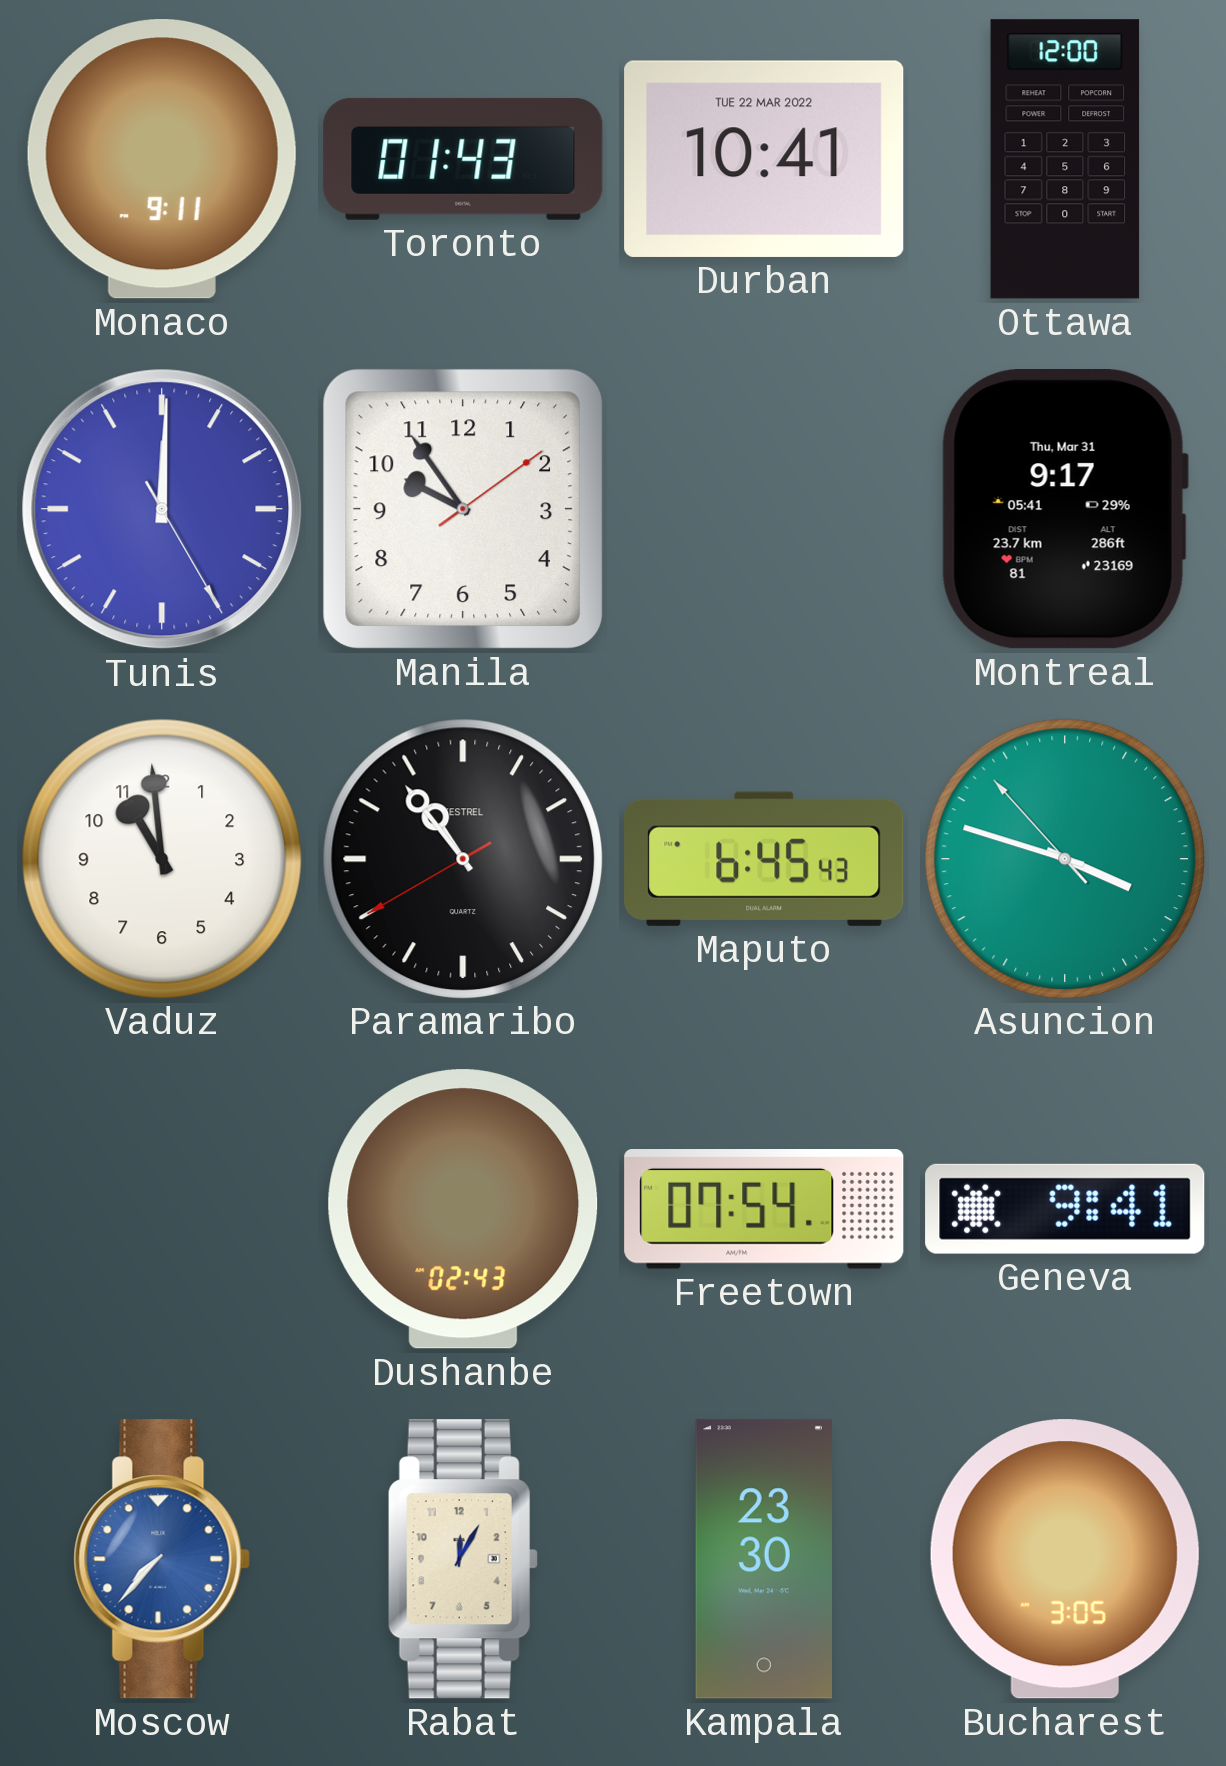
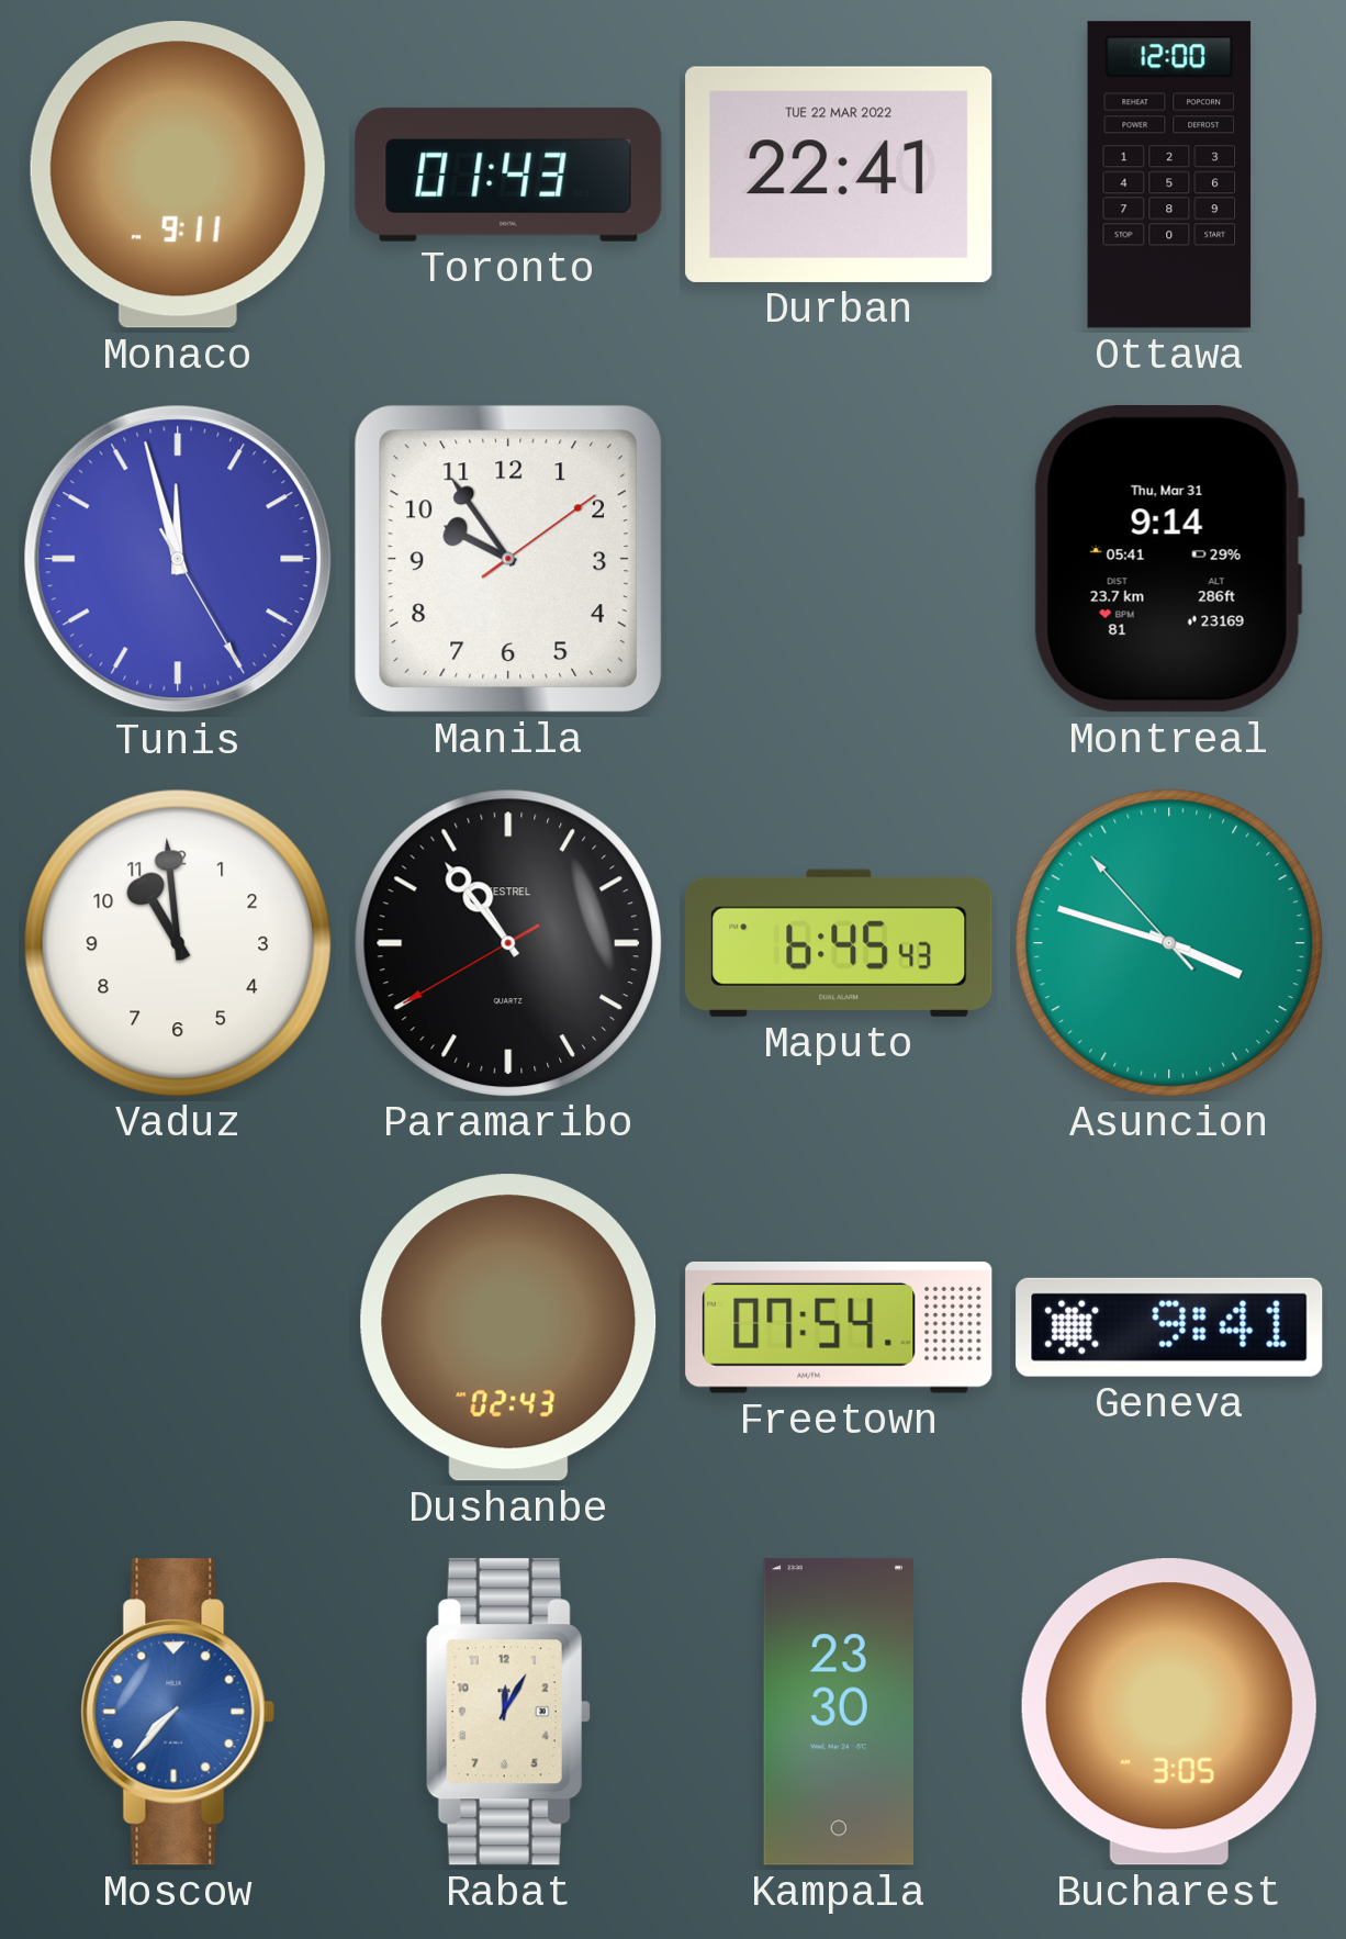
Durban: 10:41 -> 22:41 (839, 175)
Tunis: 12:00 -> 11:57 (178, 559)
Montreal: 9:17 -> 9:14 (1169, 560)
